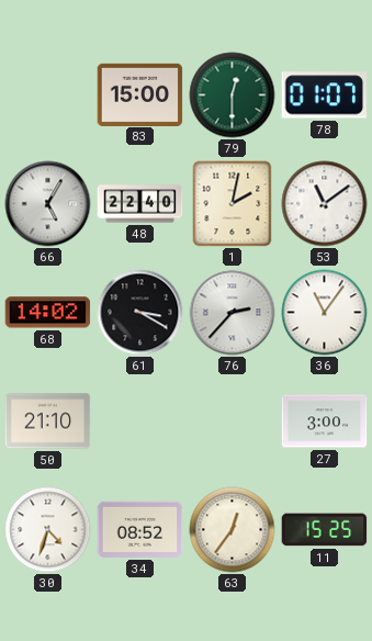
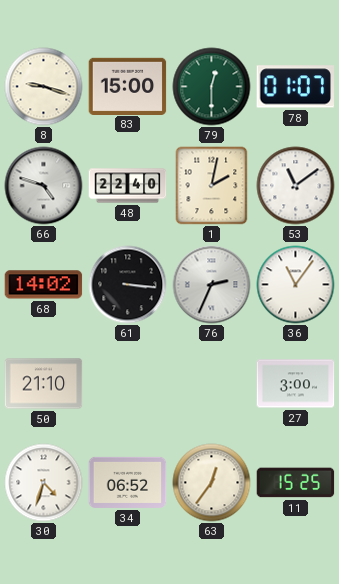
8: none -> 9:18 (44, 87)
66: 5:05 -> 4:48 (44, 186)
61: 3:20 -> 3:16 (128, 285)
76: 2:37 -> 2:34 (212, 285)
34: 08:52 -> 06:52 (128, 482)
